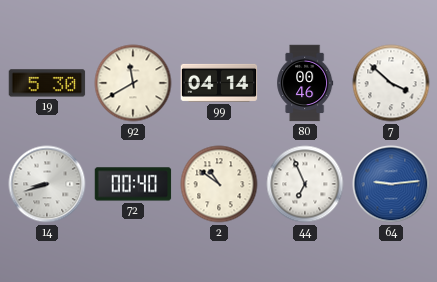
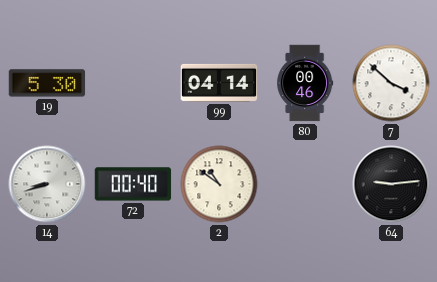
92: 11:40 -> none (133, 83)
44: 6:56 -> none (305, 184)
64 dial: blue -> black (391, 184)
